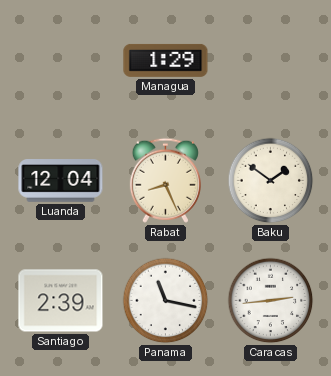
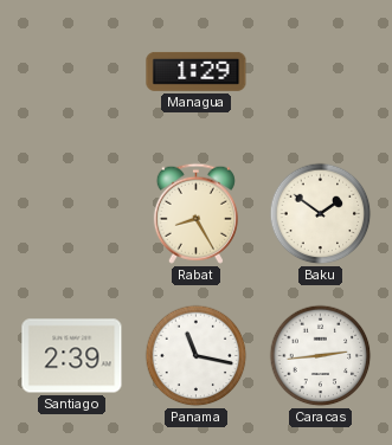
Luanda: 12:04 -> none (61, 181)
Rabat: 8:26 -> 8:25 (195, 213)
